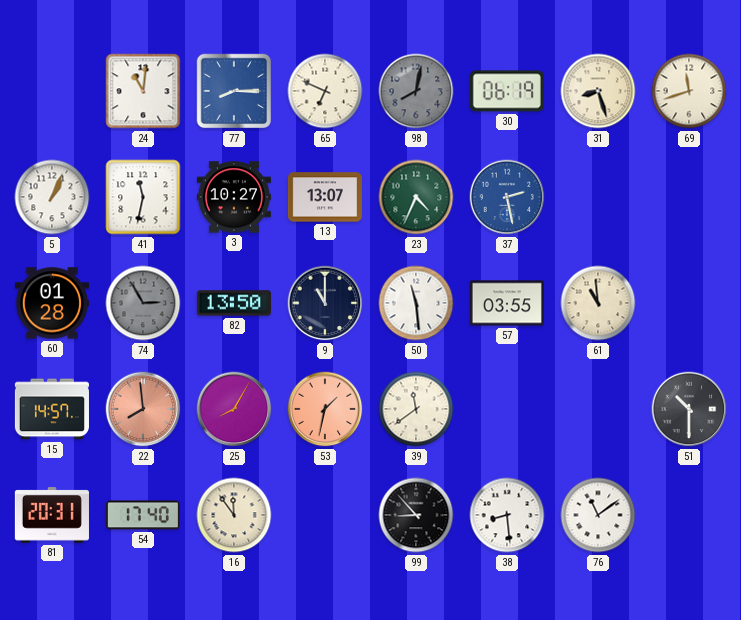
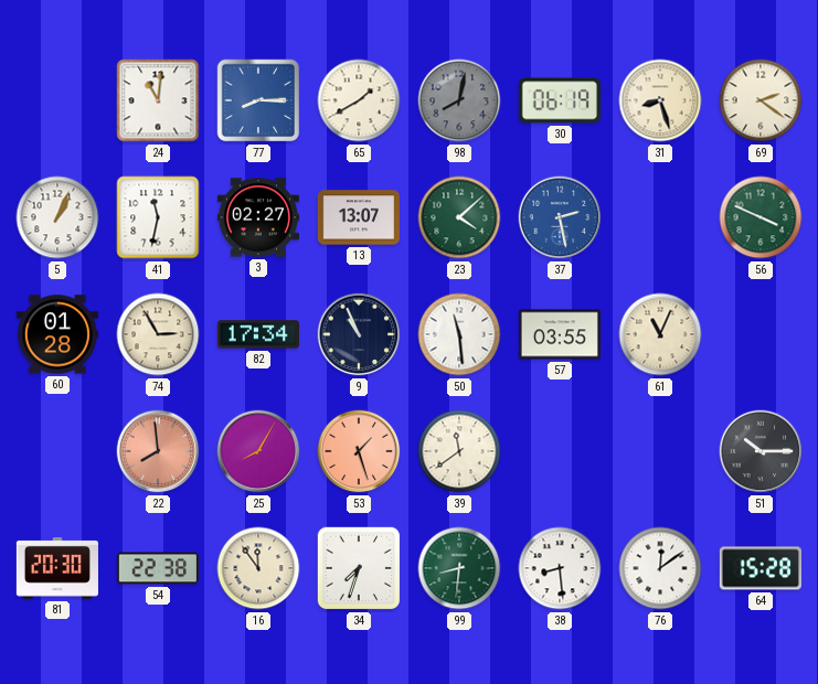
65: 6:49 -> 1:40 (359, 100)
69: 11:42 -> 2:21 (761, 100)
3: 10:27 -> 02:27 (258, 217)
23: 4:34 -> 4:08 (459, 217)
56: none -> 3:49 (761, 217)
74 dial: grey -> cream (158, 334)
82: 13:50 -> 17:34 (258, 334)
9: 11:00 -> 10:56 (359, 334)
61: 10:59 -> 11:04 (660, 334)
15: 14:57 -> none (52, 409)
53: 1:32 -> 1:27 (359, 451)
51: 10:30 -> 10:15 (761, 451)
81: 20:31 -> 20:30 (57, 568)
54: 17:40 -> 22:38 (158, 568)
34: none -> 7:33 (359, 568)
99: 8:53 -> 8:31 (459, 568)
99 dial: black -> green (459, 568)
76: 11:09 -> 12:09 (660, 568)
64: none -> 15:28 (761, 568)
